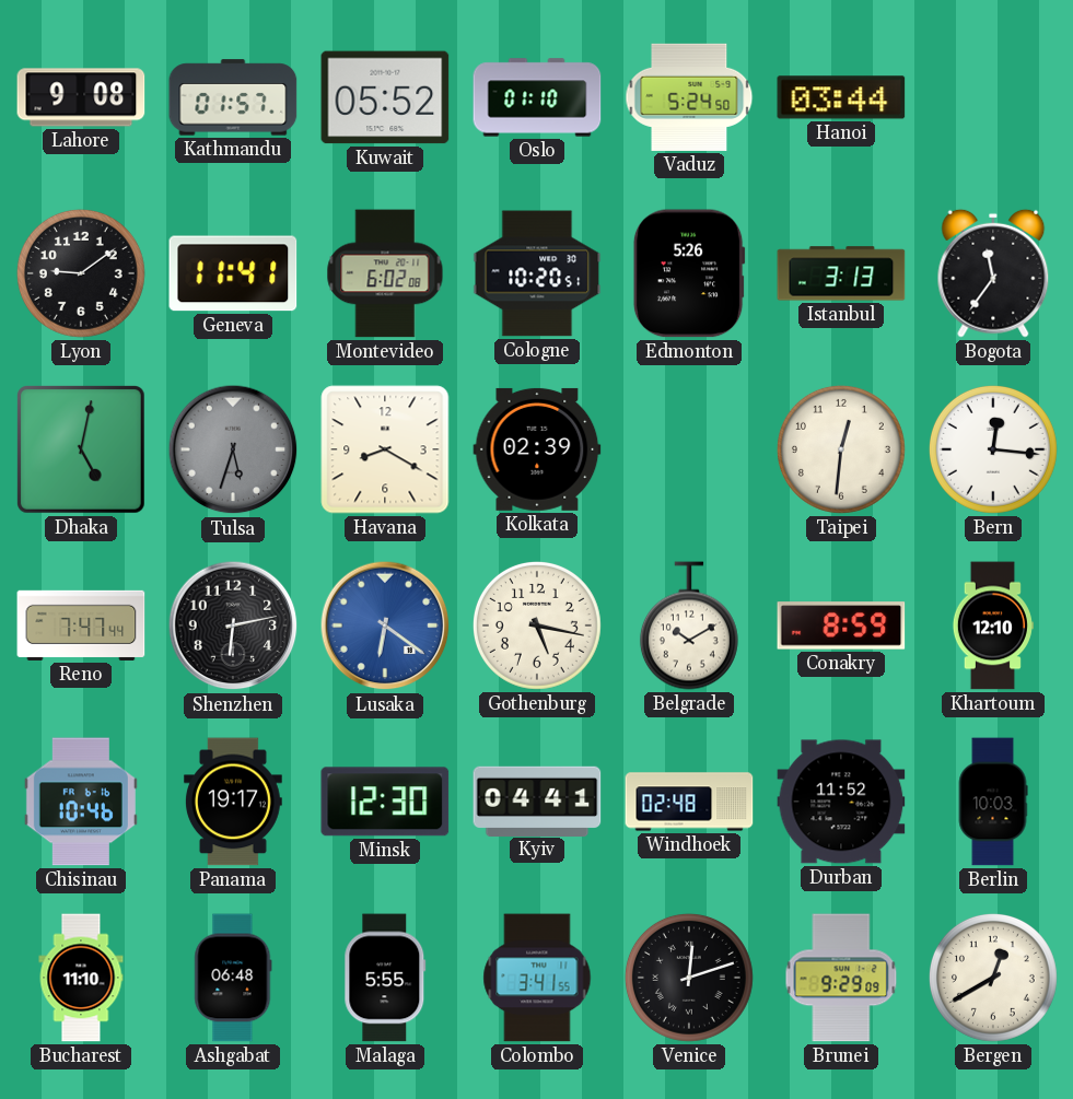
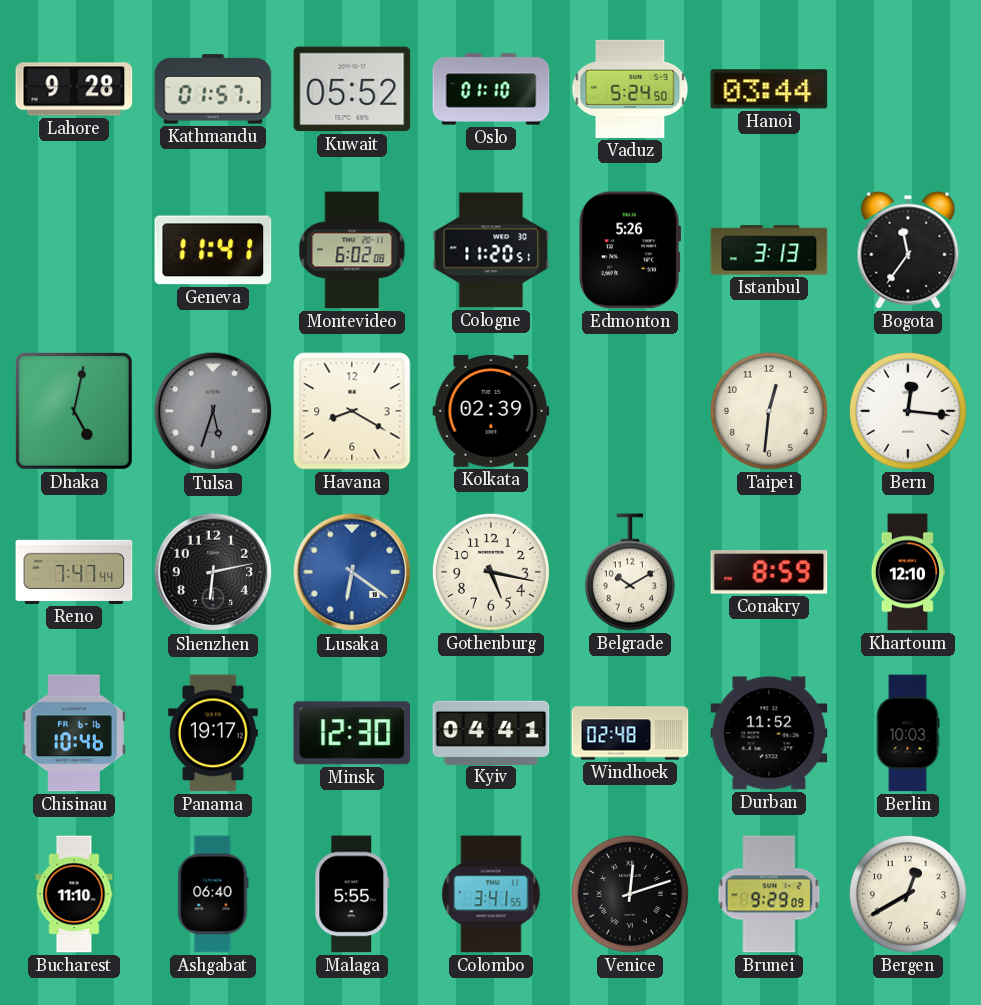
Lahore: 9:08 -> 9:28 (74, 89)
Lyon: 9:09 -> none (81, 273)
Cologne: 10:20 -> 11:20 (491, 250)
Ashgabat: 06:48 -> 06:40 (213, 894)
